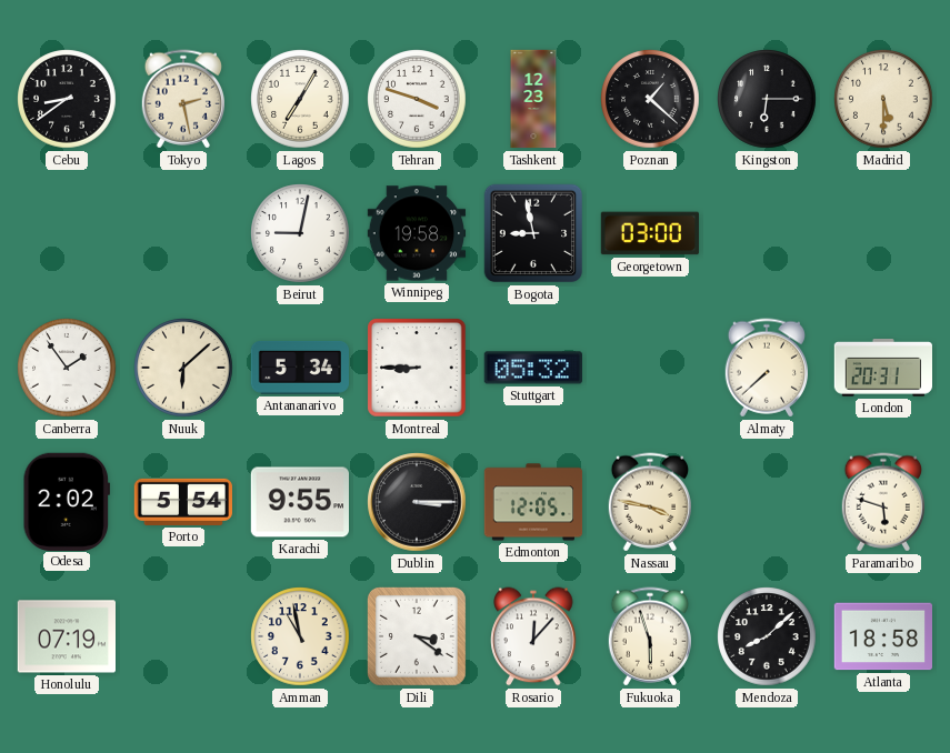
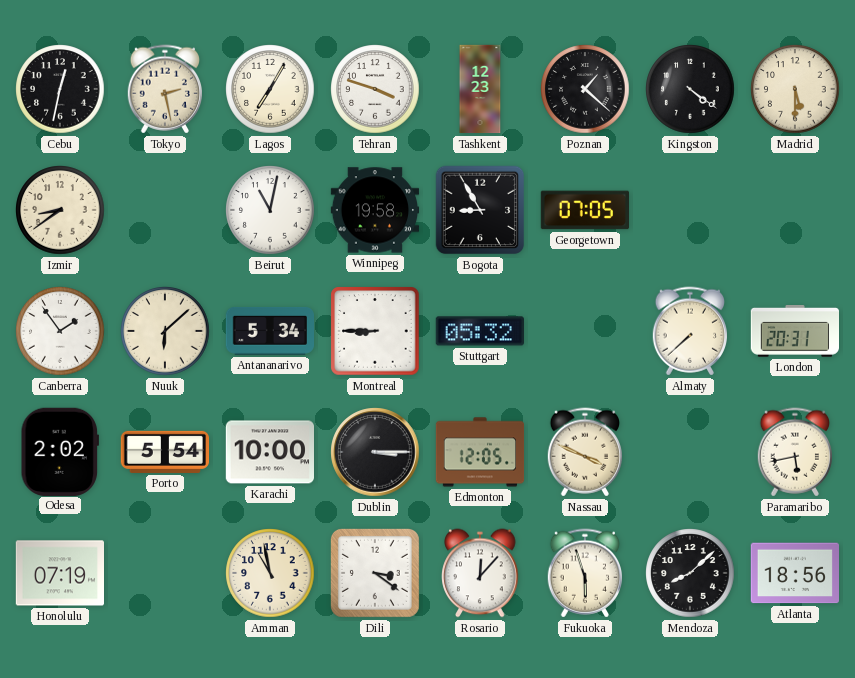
Cebu: 8:39 -> 12:32 (60, 89)
Kingston: 6:15 -> 4:21 (690, 89)
Izmir: none -> 8:39 (60, 210)
Beirut: 9:02 -> 11:02 (270, 210)
Bogota: 8:58 -> 8:55 (480, 210)
Georgetown: 03:00 -> 07:05 (584, 210)
Karachi: 9:55 -> 10:00 (269, 452)
Nassau: 3:47 -> 3:49 (584, 452)
Paramaribo: 5:48 -> 5:43 (794, 452)
Atlanta: 18:58 -> 18:56 (794, 573)
